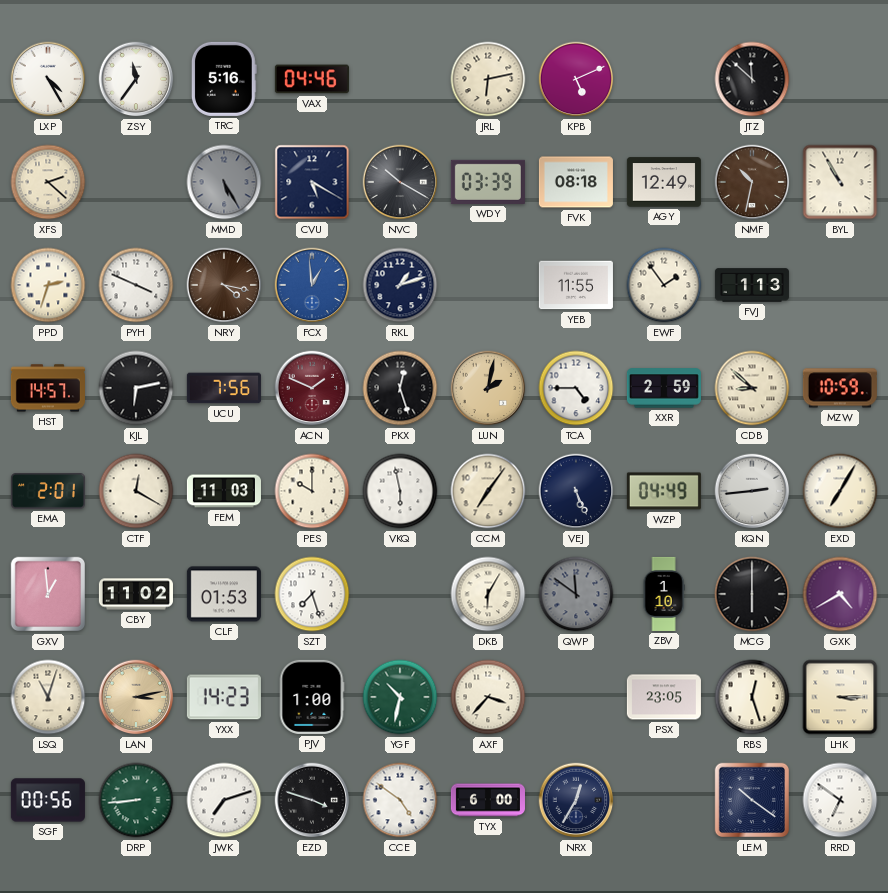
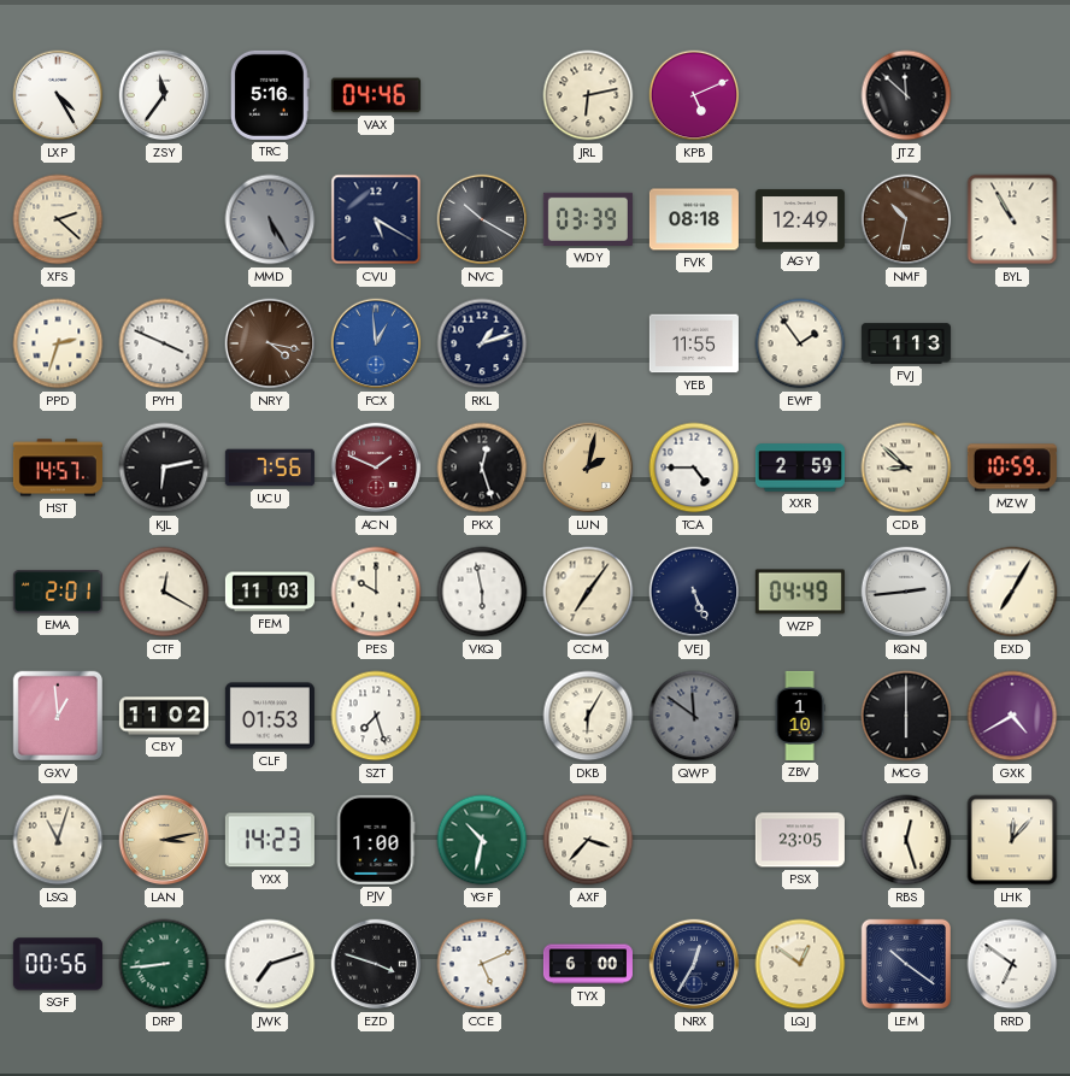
LHK: 3:15 -> 12:07 (1012, 840)
CCE: 4:51 -> 5:11 (482, 964)
LQJ: none -> 12:51 (800, 964)
